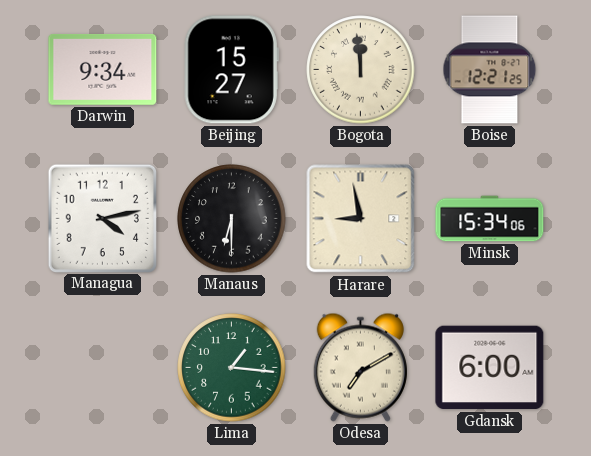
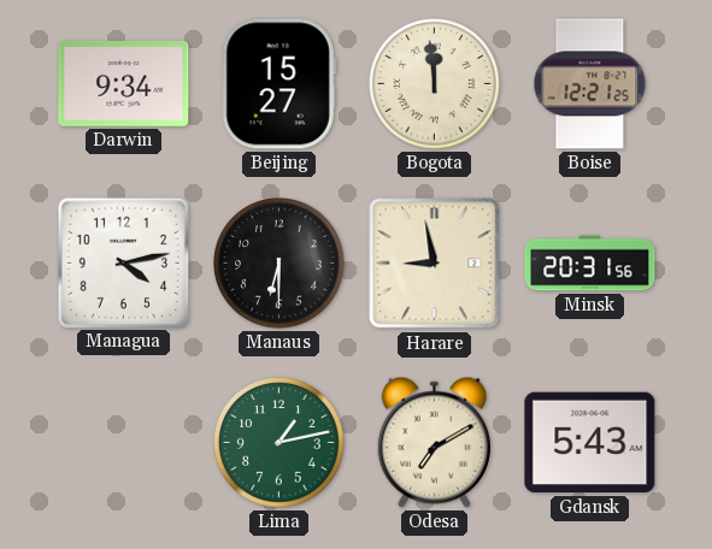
Minsk: 15:34 -> 20:31 (590, 264)
Lima: 1:16 -> 1:13 (279, 443)
Gdansk: 6:00 -> 5:43 (590, 443)
